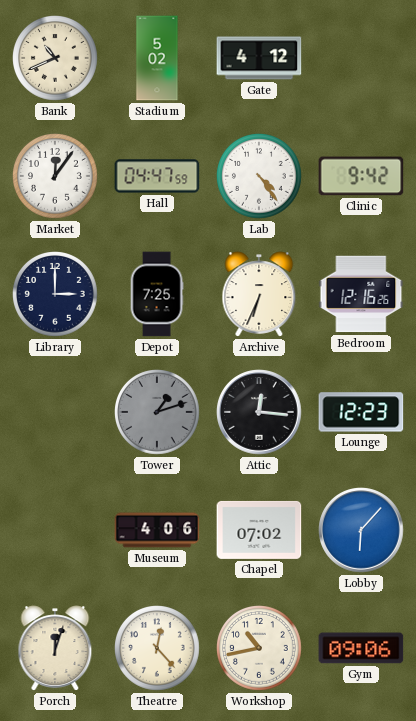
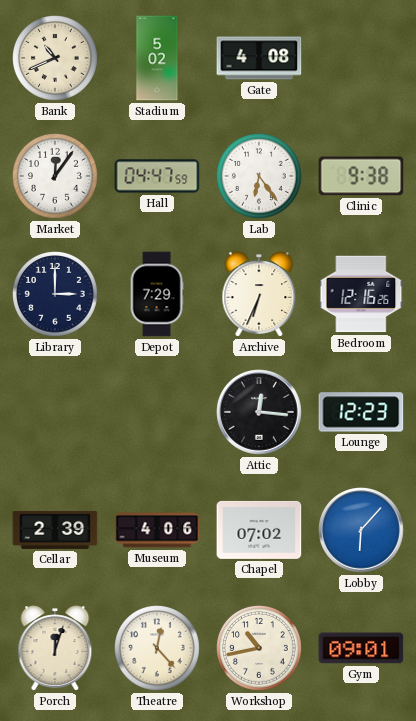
Gate: 4:12 -> 4:08 (259, 58)
Lab: 4:24 -> 6:24 (260, 177)
Clinic: 9:42 -> 9:38 (361, 176)
Depot: 7:25 -> 7:29 (157, 294)
Tower: 1:12 -> none (158, 413)
Cellar: none -> 2:39 (55, 530)
Gym: 09:06 -> 09:01 (361, 648)
